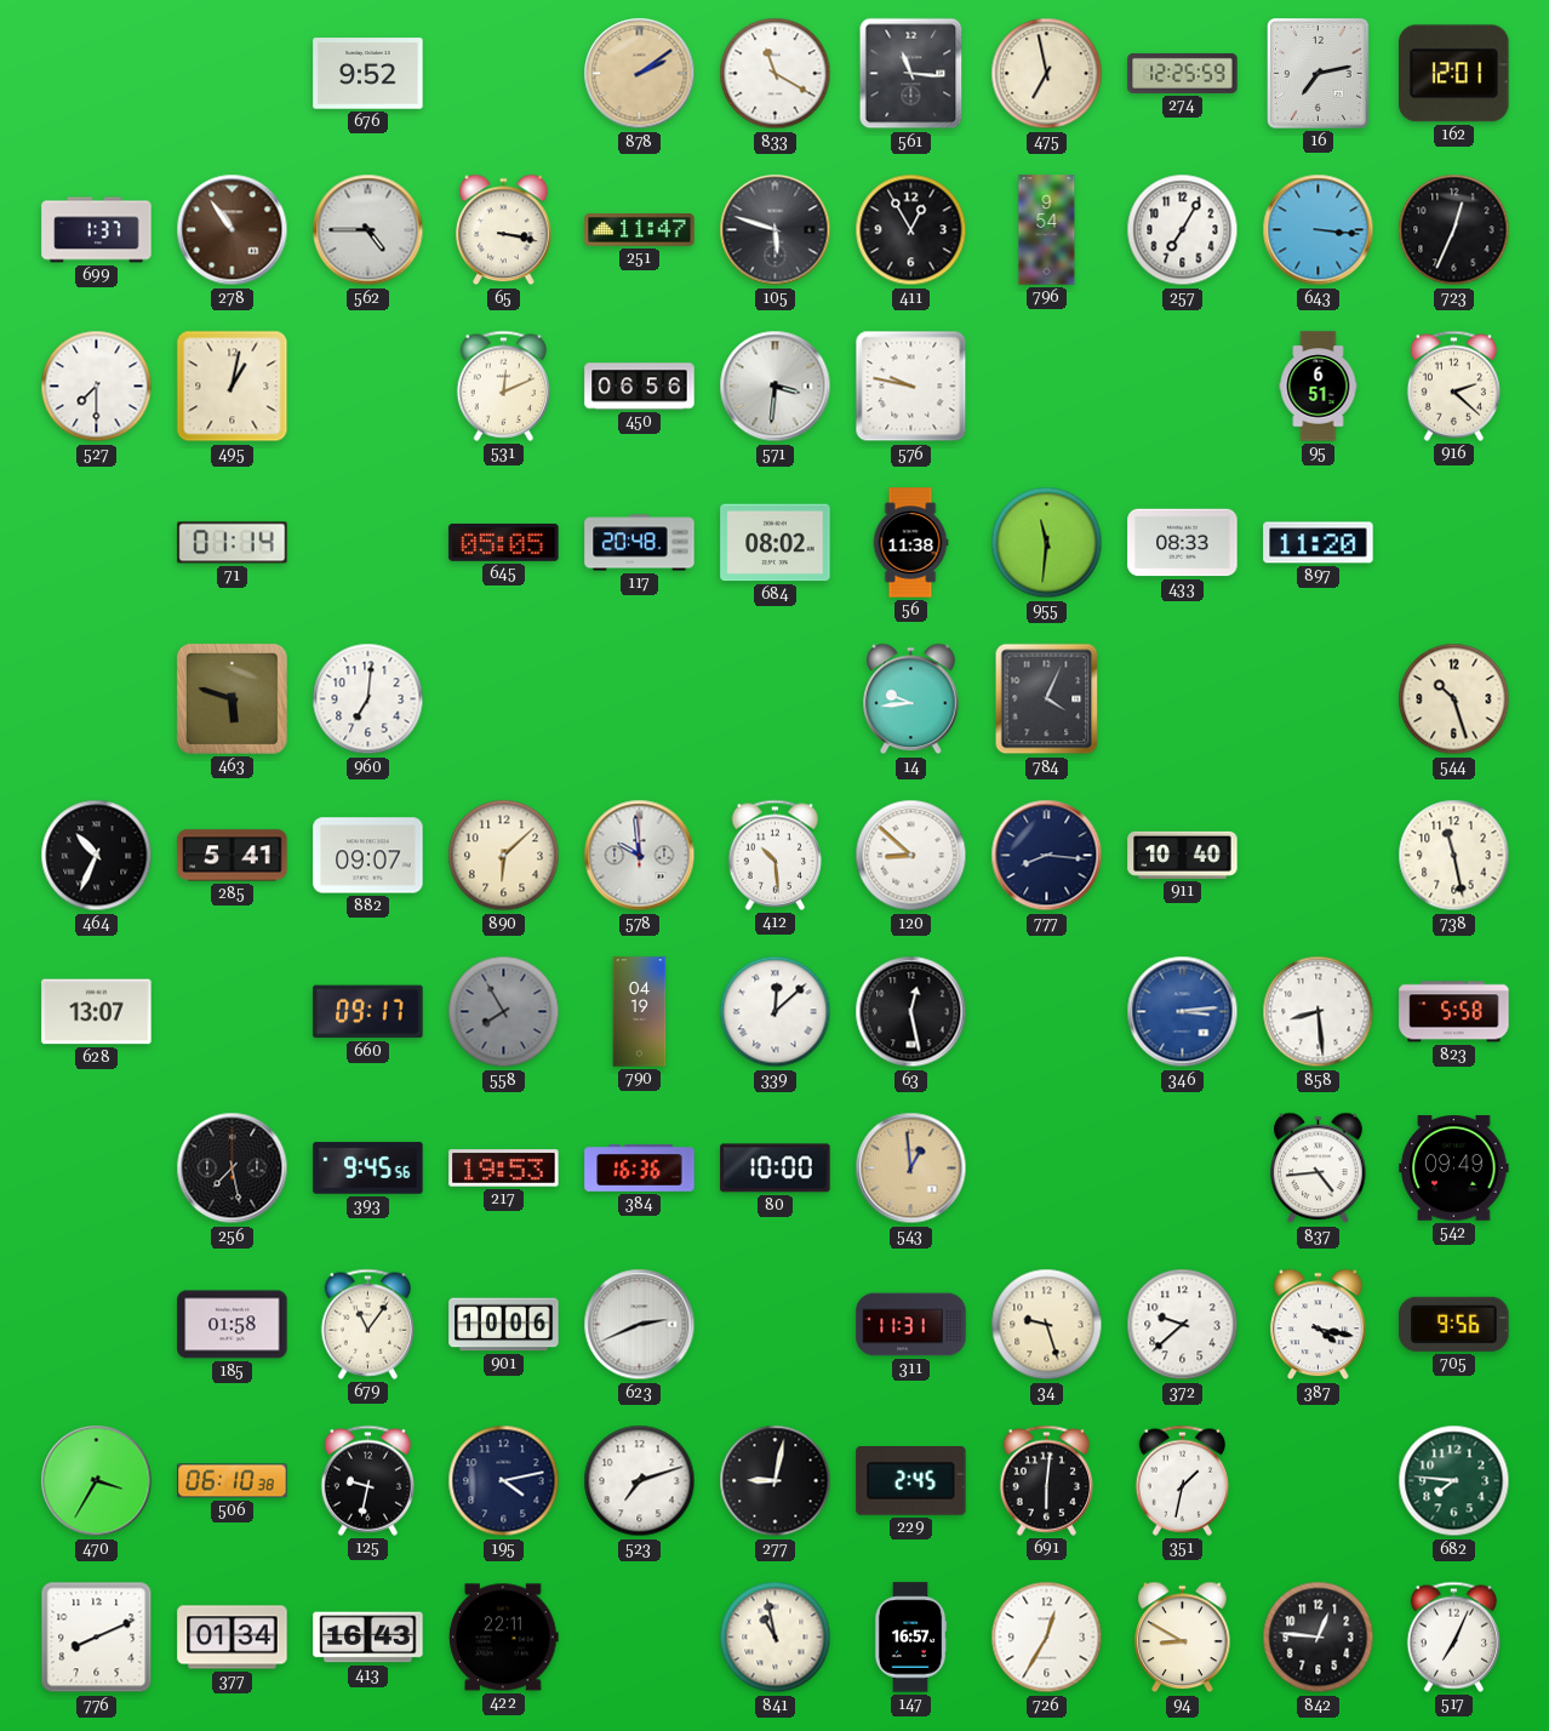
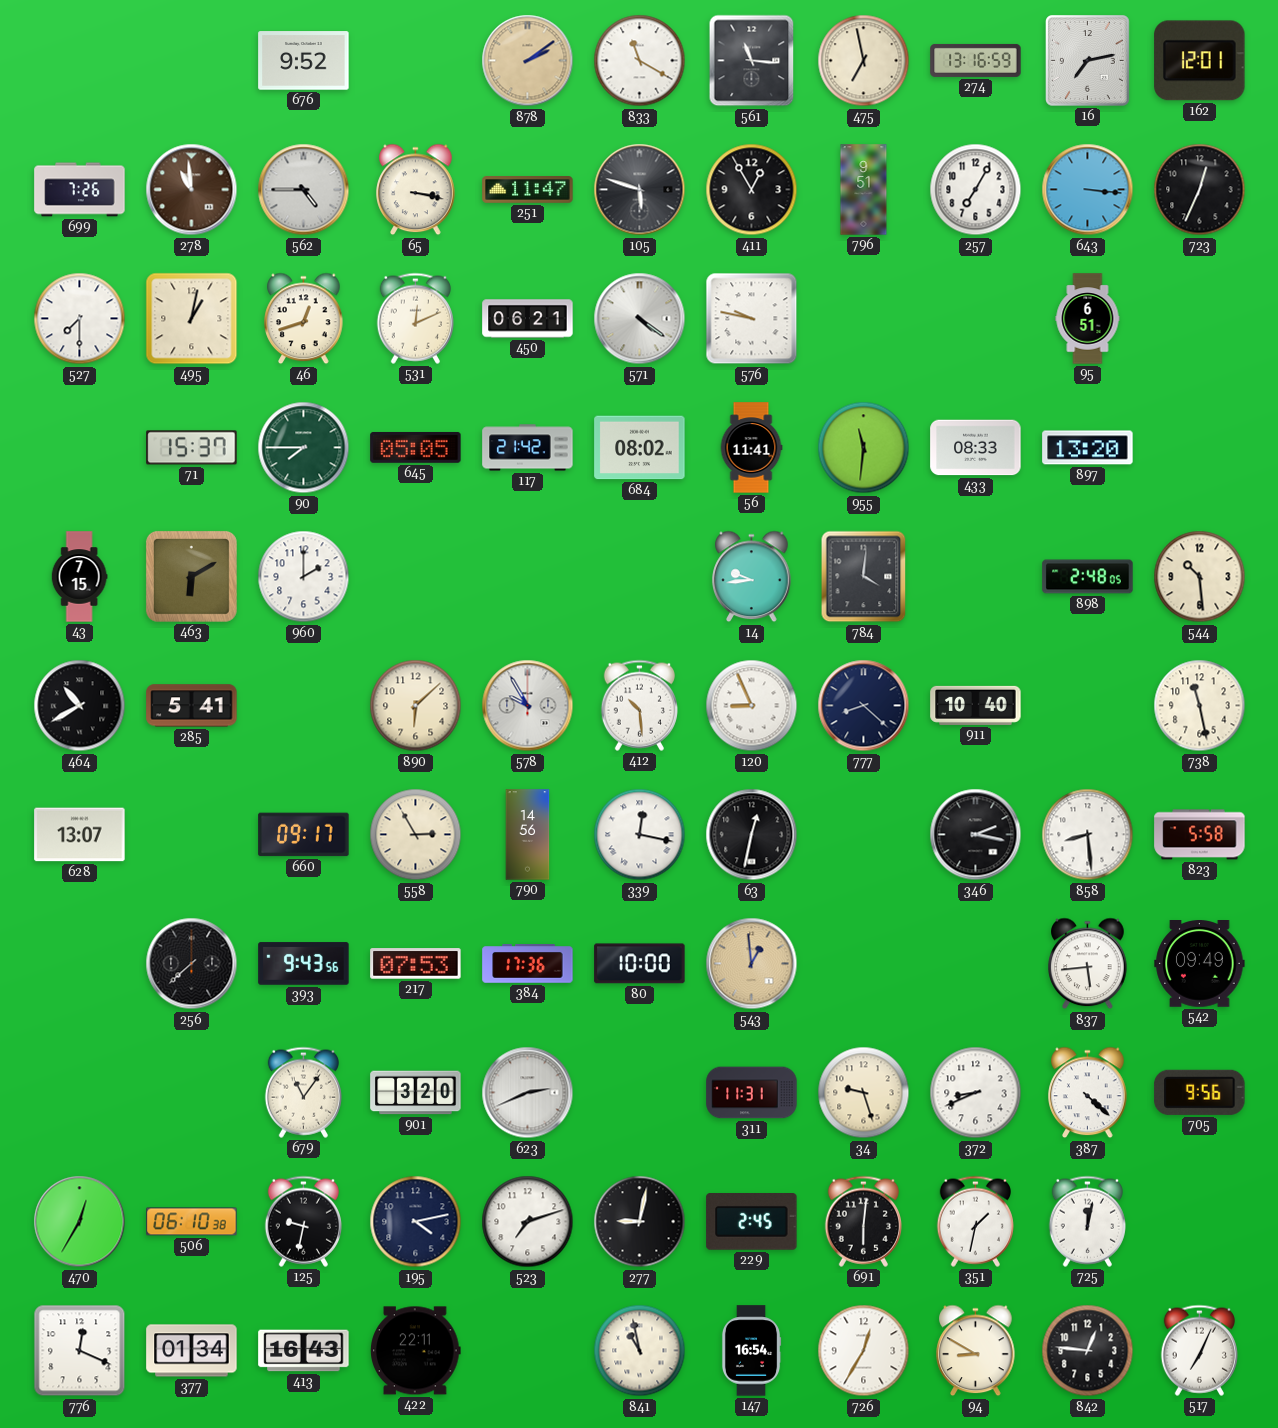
274: 12:25 -> 13:16 (976, 60)
699: 1:37 -> 7:26 (80, 190)
278: 10:54 -> 10:59 (192, 190)
796: 9:54 -> 9:51 (864, 190)
46: none -> 12:42 (304, 319)
450: 06:56 -> 06:21 (528, 319)
571: 3:31 -> 4:21 (640, 319)
916: 2:22 -> none (1453, 385)
71: 01:14 -> 15:37 (192, 448)
90: none -> 7:45 (304, 448)
117: 20:48 -> 21:42 (528, 448)
56: 11:38 -> 11:41 (751, 448)
897: 11:20 -> 13:20 (1088, 448)
43: none -> 7:15 (79, 577)
463: 5:48 -> 6:10 (191, 576)
960: 7:01 -> 2:00 (304, 577)
784: 4:04 -> 4:01 (864, 577)
898: none -> 2:48 (1088, 577)
544: 10:27 -> 10:29 (1200, 577)
464: 10:34 -> 10:40 (80, 706)
882: 09:07 -> none (368, 856)
578: 9:59 -> 9:55 (528, 706)
120: 8:52 -> 8:56 (752, 706)
777: 8:16 -> 8:22 (864, 706)
558: 7:55 -> 2:55 (416, 835)
558 dial: grey -> cream (416, 835)
790: 04:19 -> 14:56 (528, 835)
339: 12:08 -> 12:17 (640, 835)
63: 12:28 -> 12:32 (752, 835)
346: 3:14 -> 2:17 (976, 835)
346 dial: blue -> black (976, 835)
256: 7:28 -> 7:38 (192, 964)
393: 9:45 -> 9:43 (304, 964)
217: 19:53 -> 07:53 (416, 964)
384: 16:36 -> 17:36 (528, 964)
837: 4:44 -> 5:44 (1088, 964)
185: 01:58 -> none (233, 1325)
901: 10:06 -> 3:20 (416, 1093)
372: 9:38 -> 8:41 (976, 1093)
387: 4:17 -> 4:22 (1088, 1093)
470: 3:35 -> 12:35 (80, 1222)
725: none -> 12:02 (1087, 1221)
682: 7:46 -> none (1454, 1481)
776: 8:11 -> 12:19 (80, 1351)
147: 16:57 -> 16:54 (751, 1351)
